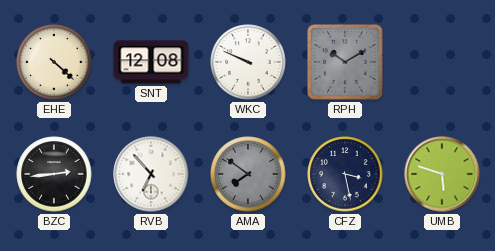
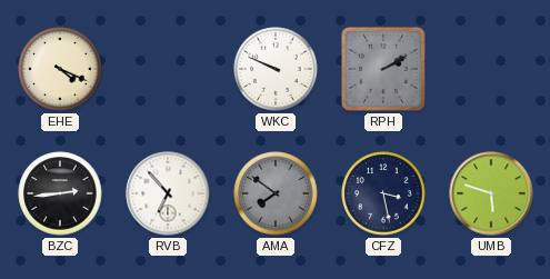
EHE: 4:22 -> 4:19 (60, 69)
SNT: 12:08 -> none (151, 62)
RPH: 10:10 -> 2:10 (383, 69)
